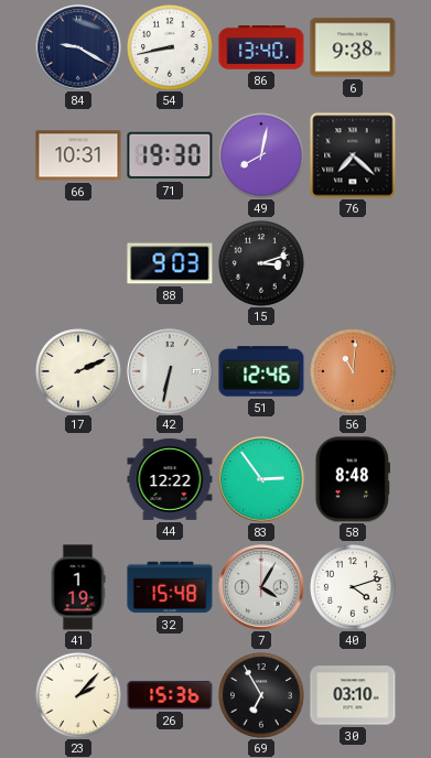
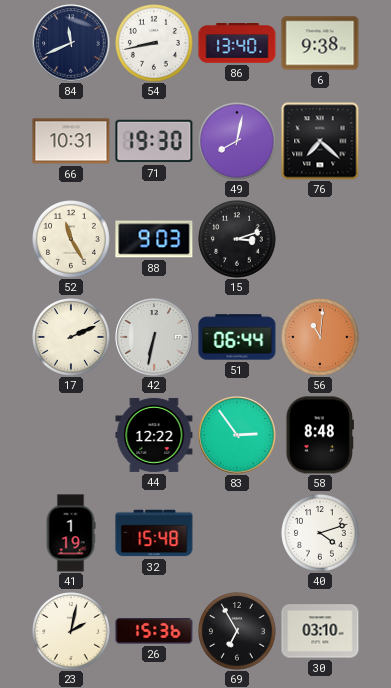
84: 9:20 -> 11:41 (71, 43)
52: none -> 11:25 (72, 240)
51: 12:46 -> 06:44 (237, 337)
7: 4:05 -> none (261, 587)
23: 2:07 -> 2:02 (72, 632)
